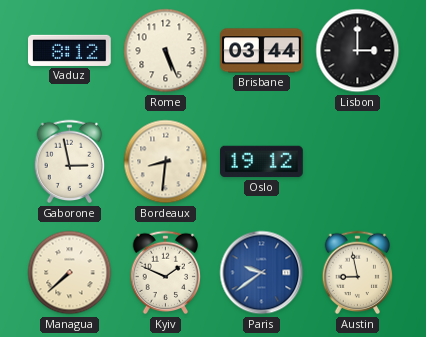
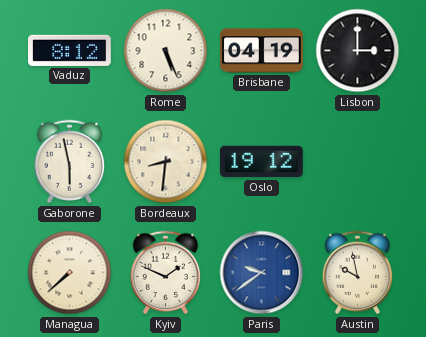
Brisbane: 03:44 -> 04:19 (262, 51)
Gaborone: 2:58 -> 5:58 (70, 162)
Austin: 8:58 -> 9:58 (358, 273)
